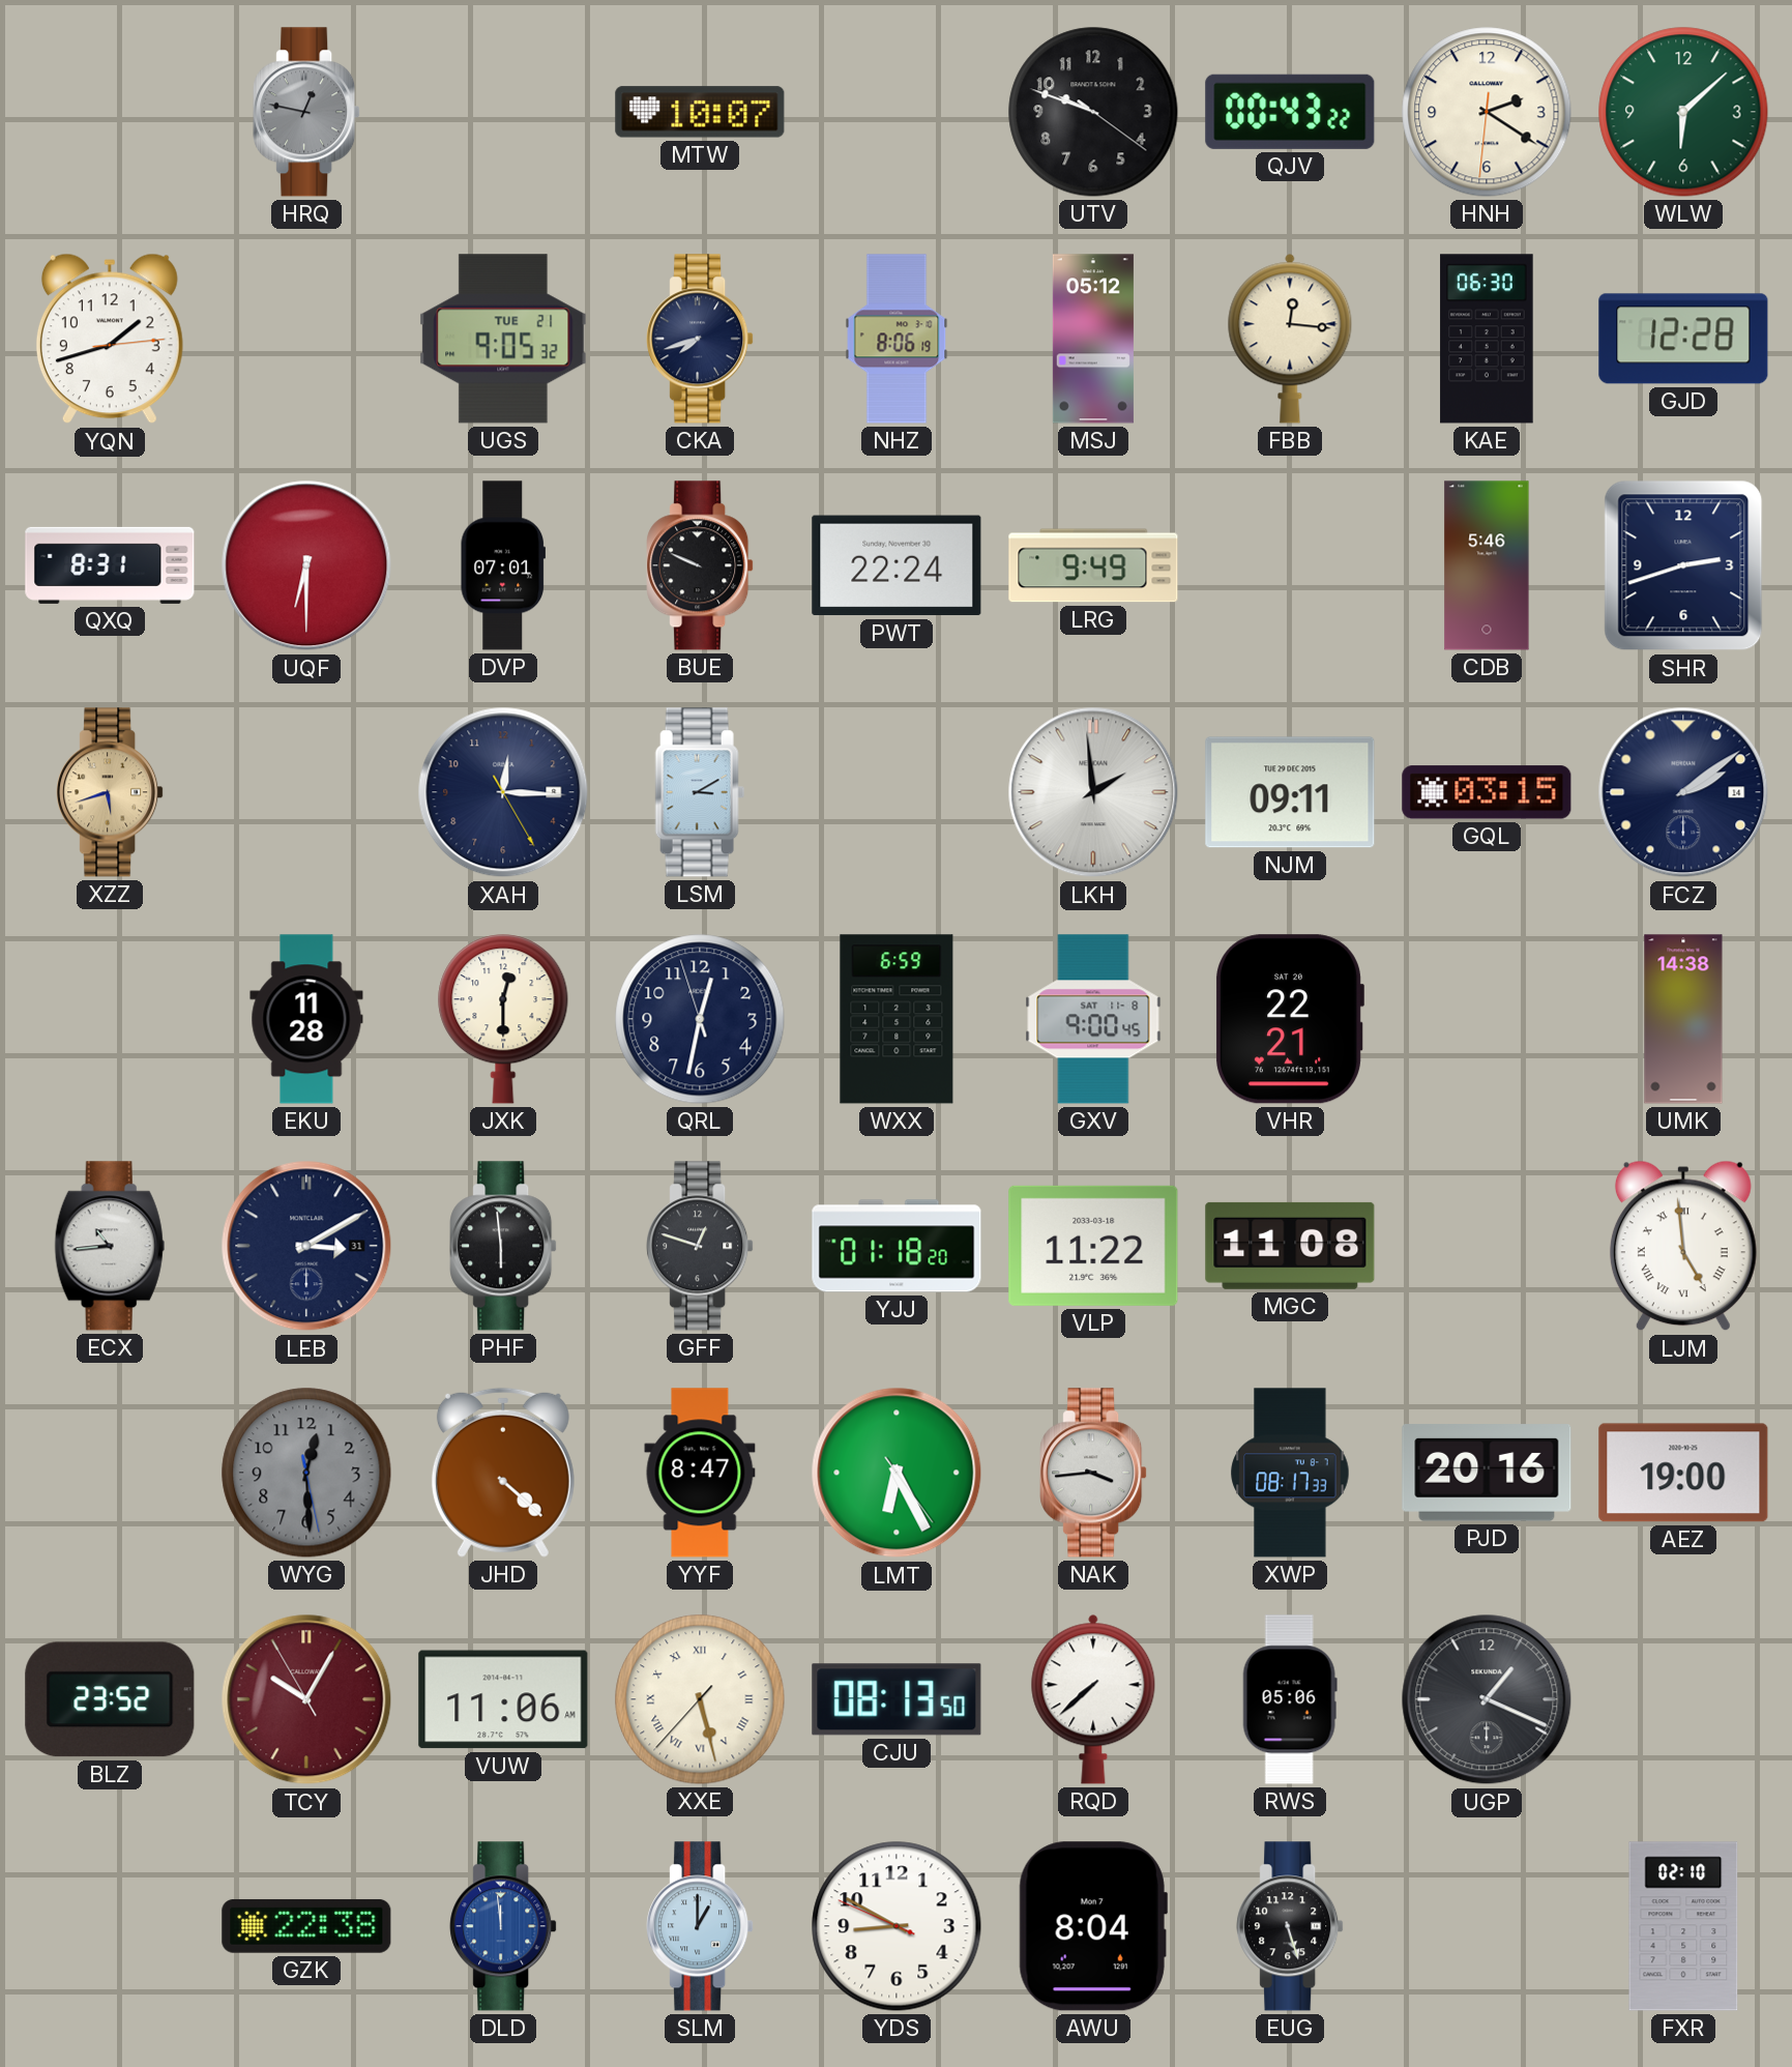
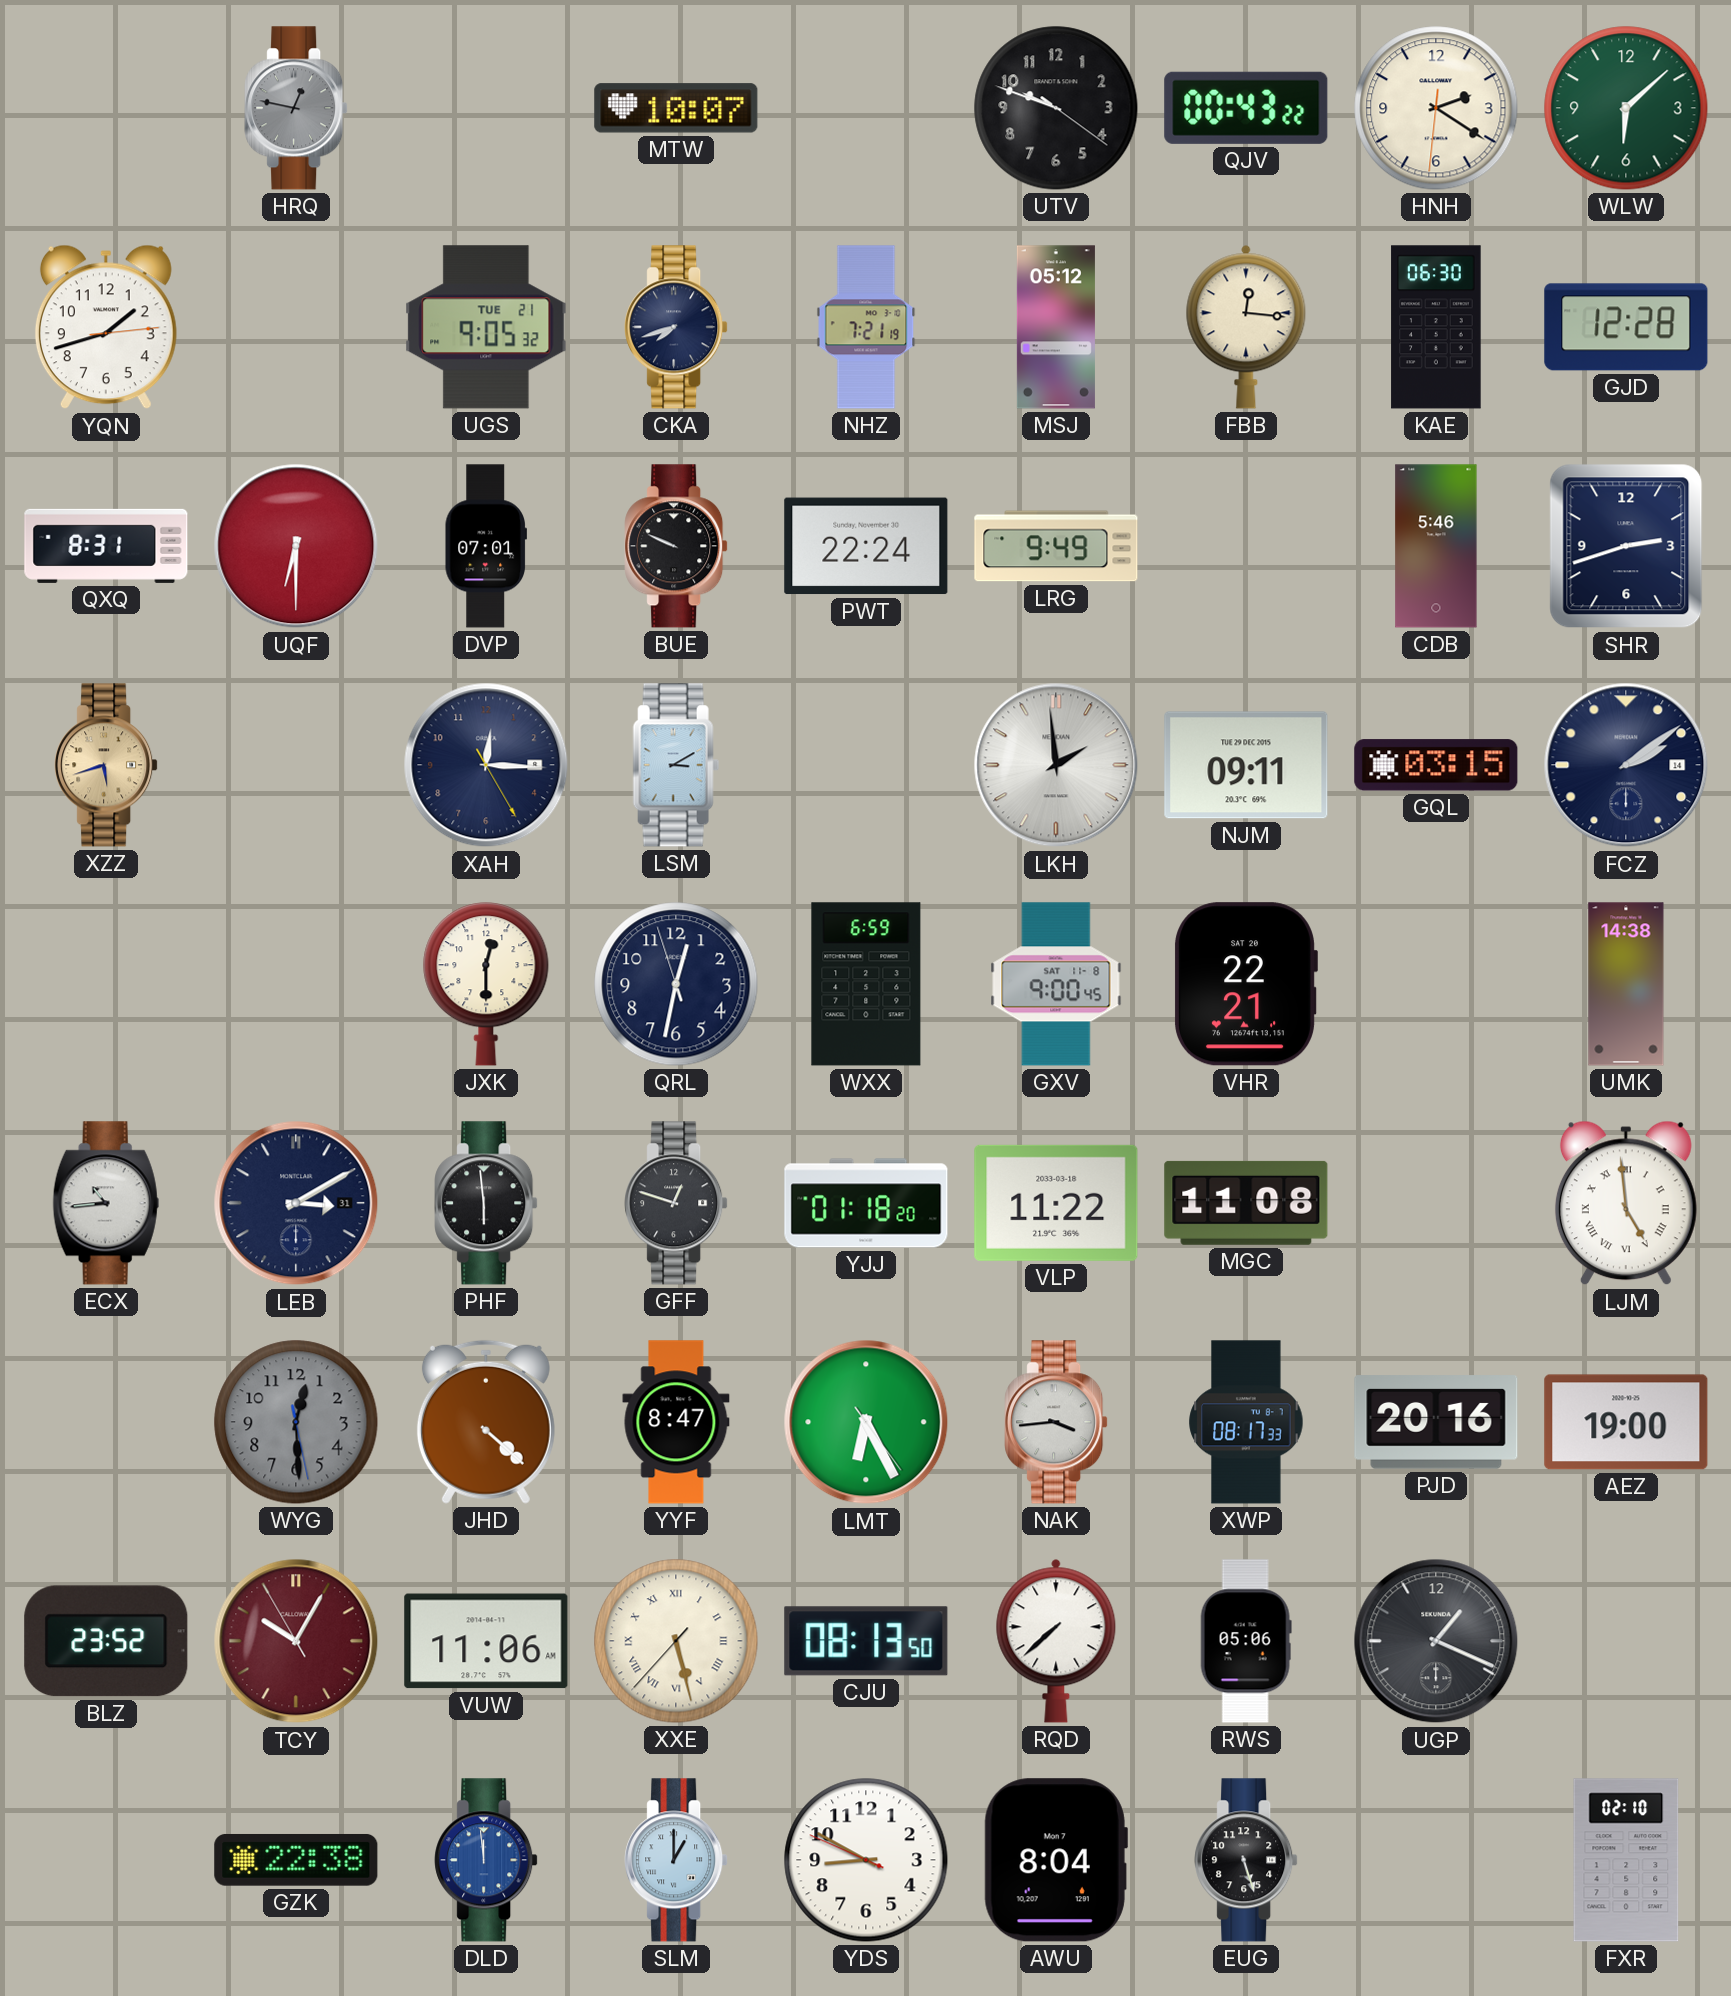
NHZ: 8:06 -> 7:21 (866, 327)
EKU: 11:28 -> none (306, 1019)
